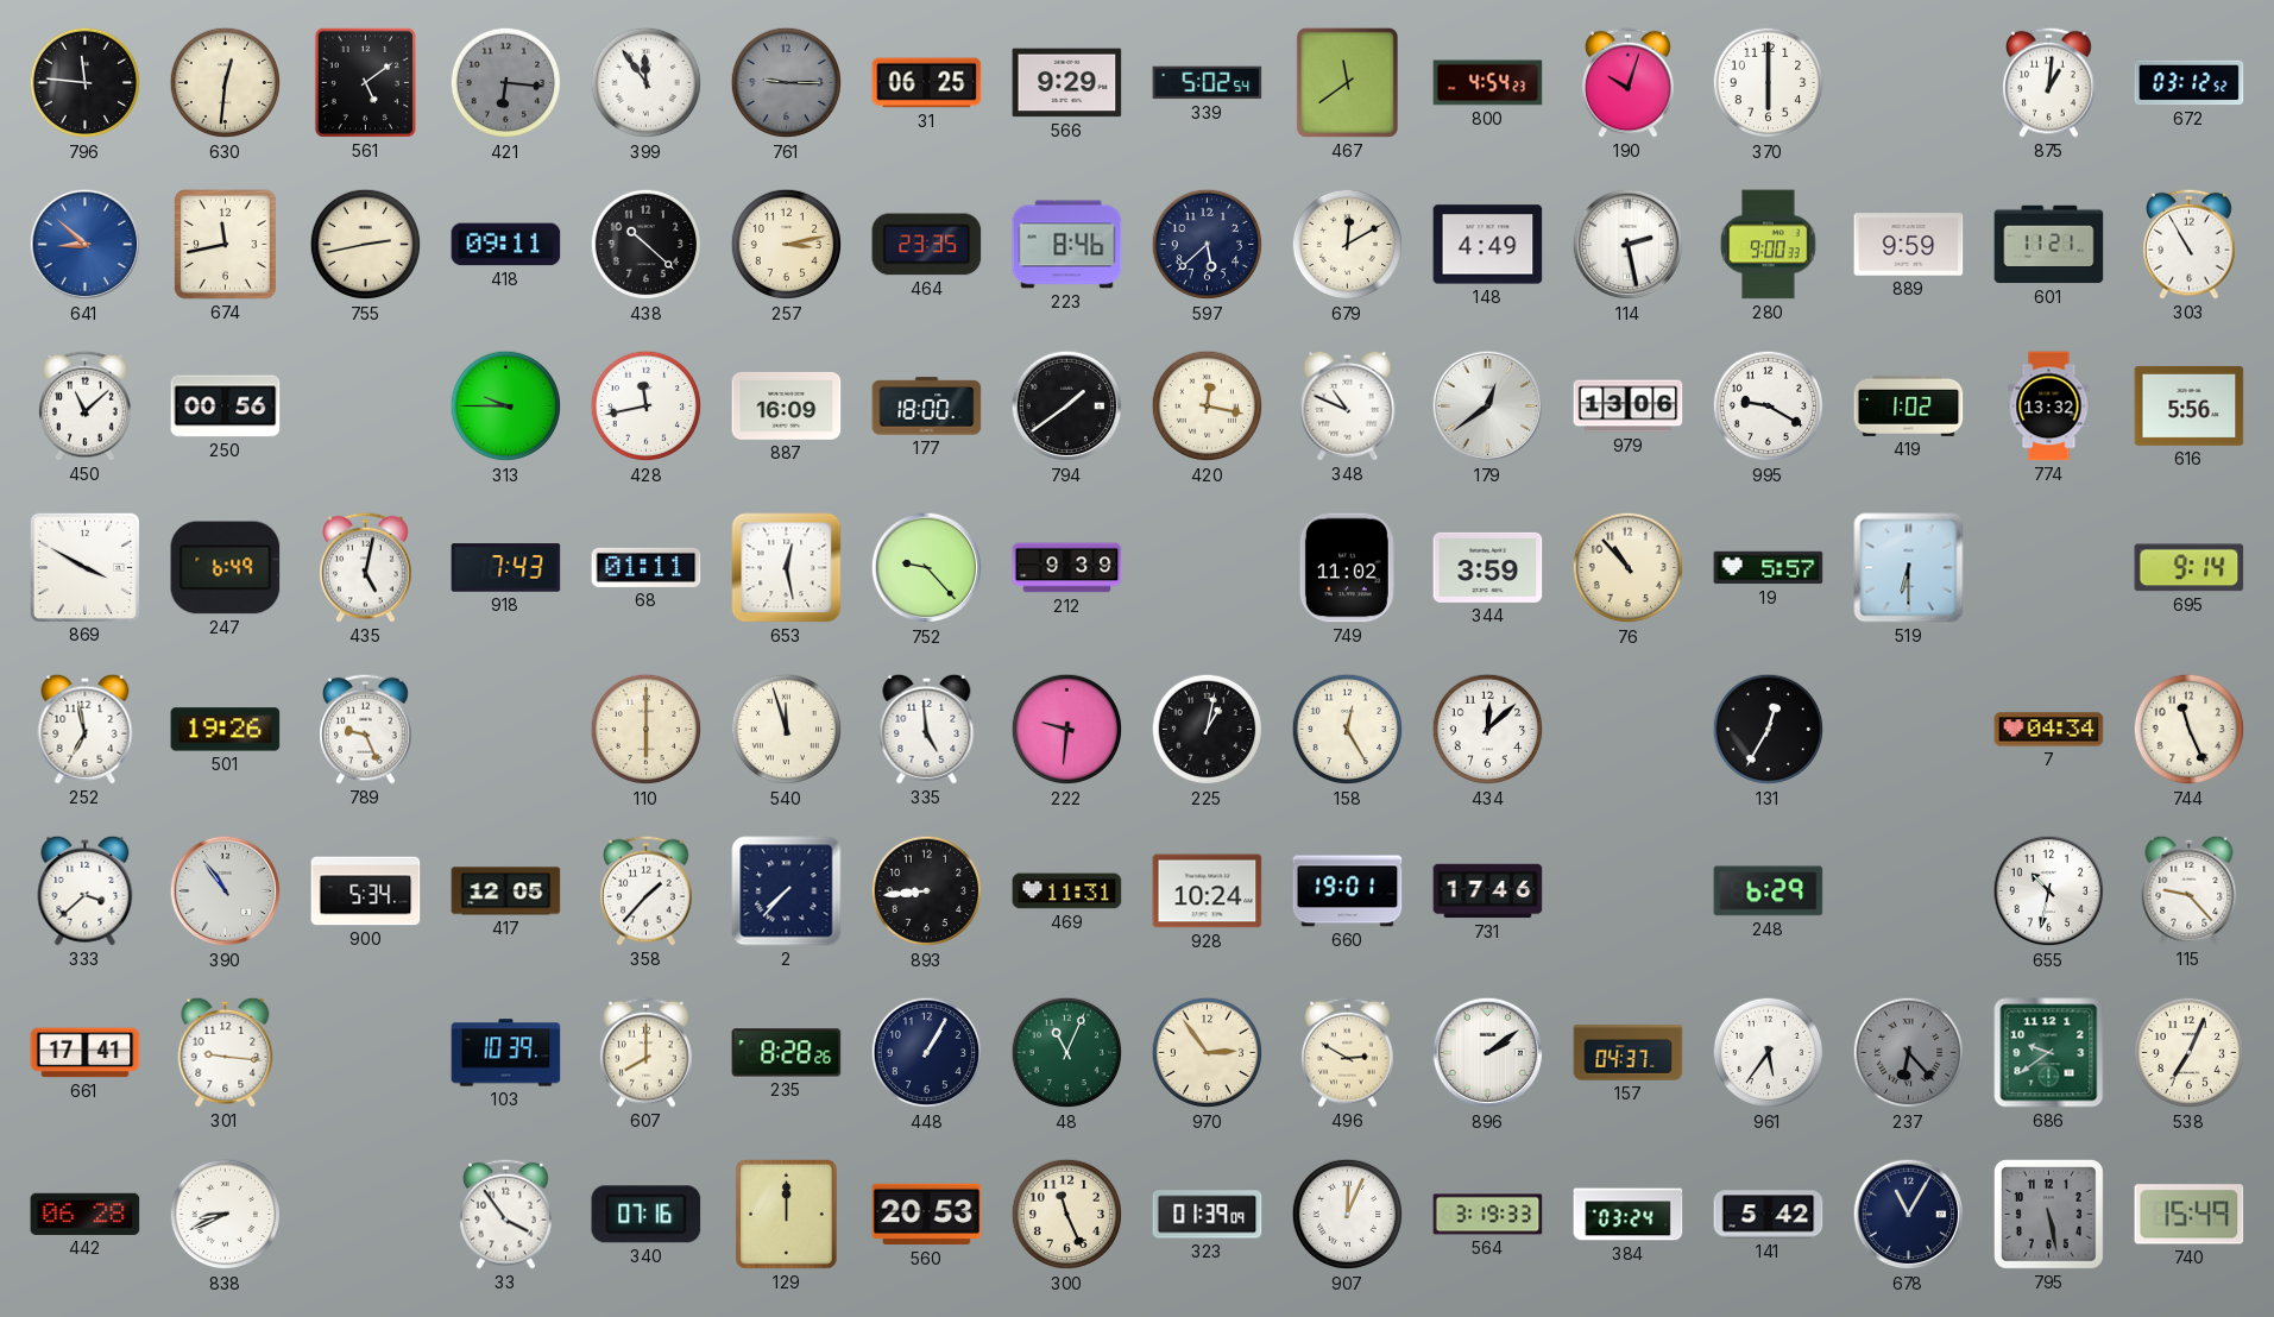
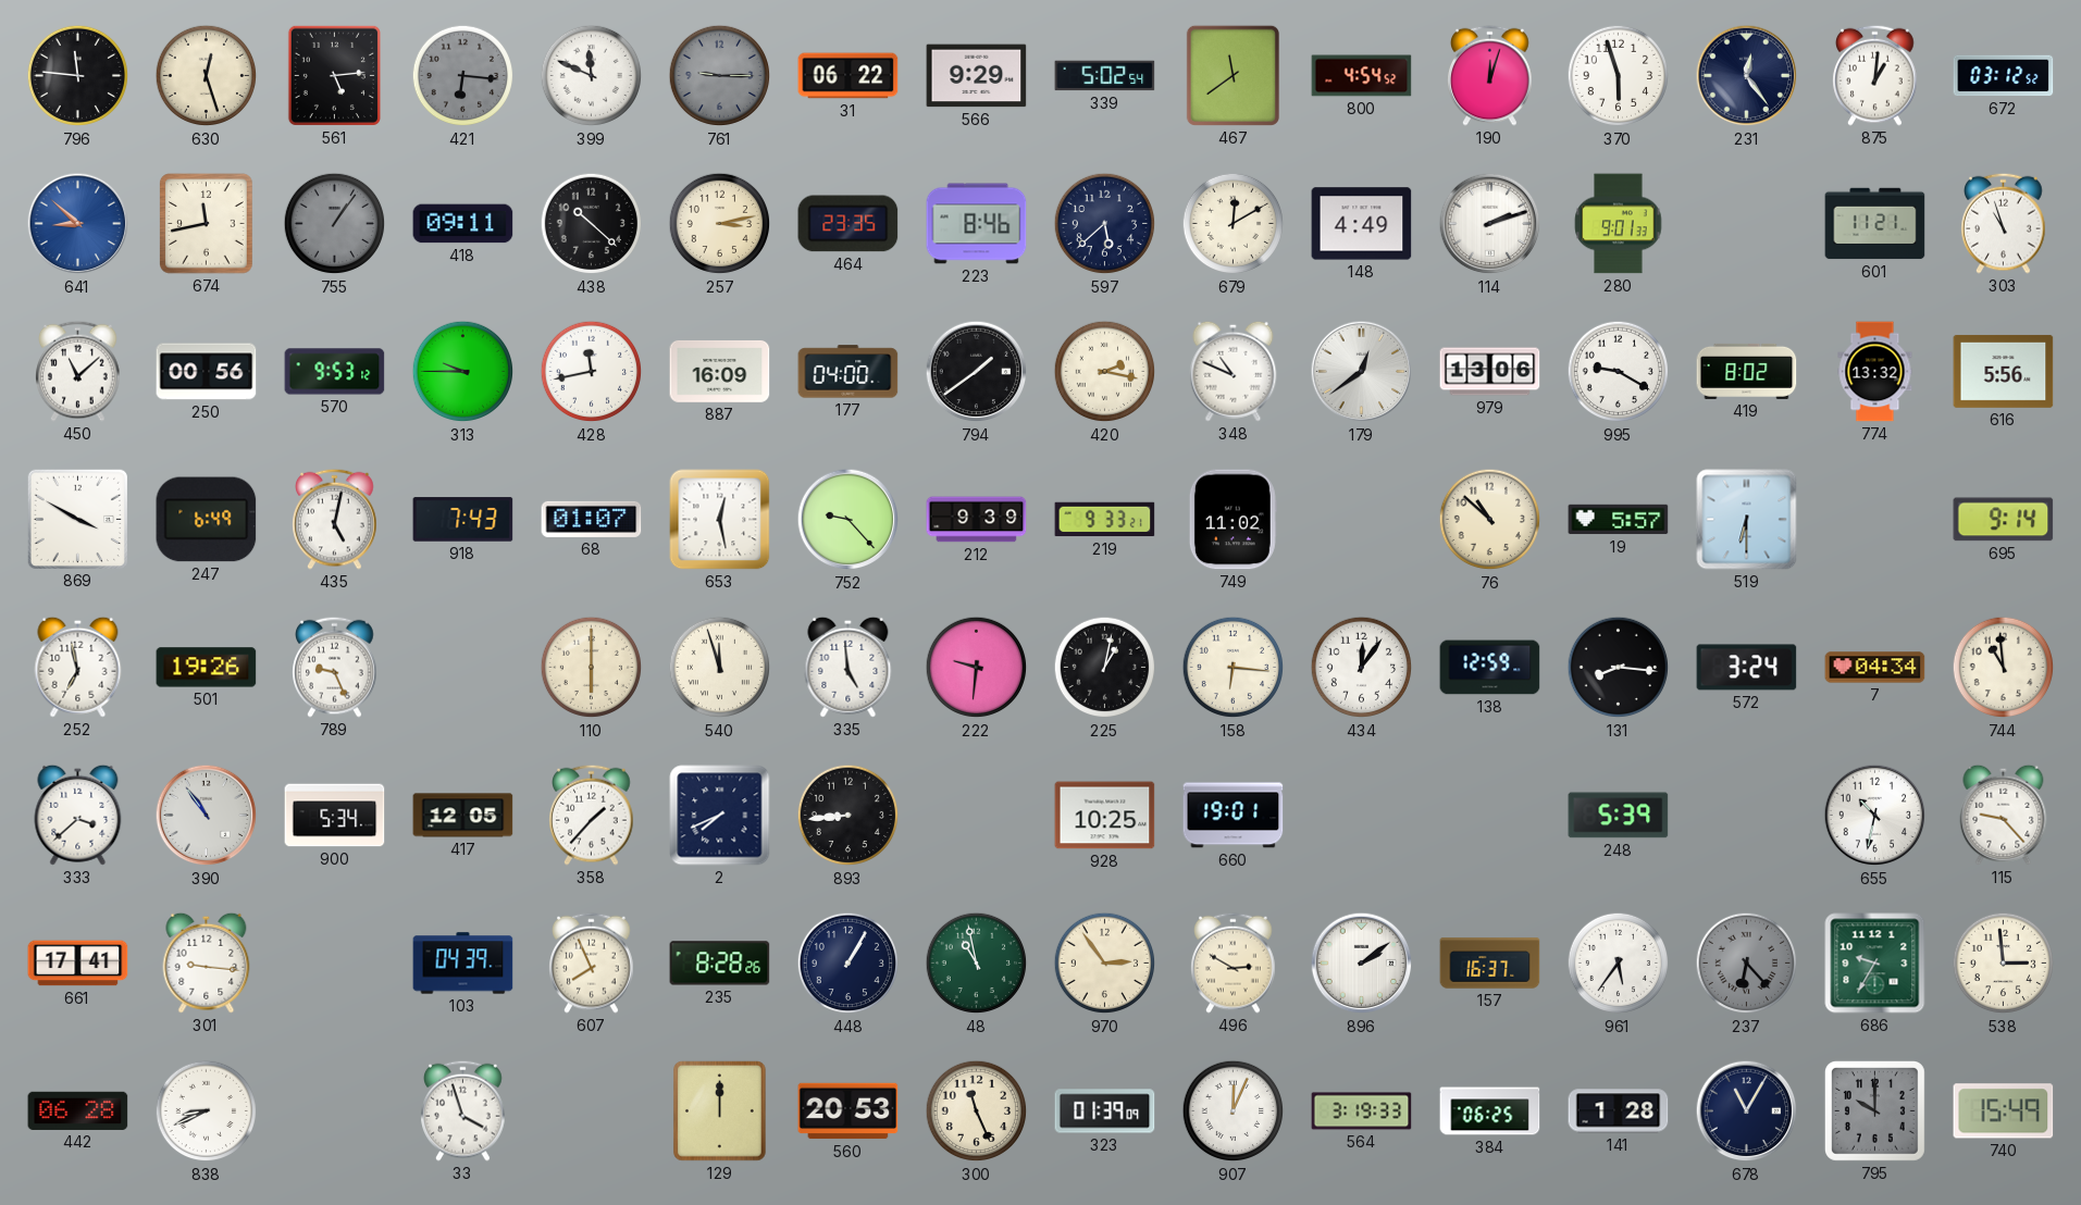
630: 12:31 -> 12:27 (207, 76)
561: 5:09 -> 5:14 (334, 75)
399: 11:54 -> 11:49 (592, 76)
31: 06:25 -> 06:22 (848, 76)
800: 4:54:23 -> 4:54:52 (1362, 76)
190: 10:03 -> 12:03 (1490, 75)
370: 6:00 -> 5:57 (1619, 76)
231: none -> 12:24 (1747, 76)
755: 2:43 -> 1:06 (335, 224)
755 dial: cream -> grey (335, 224)
114: 2:28 -> 2:12 (1490, 224)
280: 9:00 -> 9:01 (1619, 224)
889: 9:59 -> none (1909, 245)
303: 10:55 -> 10:57 (2004, 223)
570: none -> 9:53 (335, 372)
177: 18:00 -> 04:00 (848, 372)
420: 12:17 -> 2:17 (1105, 372)
419: 1:02 -> 8:02 (1747, 371)
68: 01:11 -> 01:07 (592, 519)
219: none -> 9:33 (1105, 520)
344: 3:59 -> none (1488, 567)
76: 10:53 -> 10:52 (1490, 520)
158: 12:25 -> 6:16 (1234, 668)
434: 12:08 -> 12:06 (1362, 668)
138: none -> 12:59 (1490, 668)
131: 12:35 -> 8:16 (1619, 668)
572: none -> 3:24 (1747, 668)
744: 11:26 -> 10:59 (2004, 668)
2: 7:37 -> 7:41 (720, 816)
469: 11:31 -> none (1067, 891)
928: 10:24 -> 10:25 (1105, 816)
731: 17:46 -> none (1488, 891)
248: 6:29 -> 5:39 (1619, 816)
103: 10:39 -> 04:39 (463, 964)
607: 8:00 -> 7:56 (592, 962)
48: 11:04 -> 10:58 (977, 964)
157: 04:37 -> 16:37 (1490, 964)
686: 9:39 -> 9:35 (1875, 964)
538: 7:04 -> 2:59 (2004, 964)
33: 3:54 -> 3:57 (463, 1110)
340: 07:16 -> none (647, 1215)
384: 03:24 -> 06:25 (1490, 1111)
141: 5:42 -> 1:28 (1619, 1111)
795: 5:28 -> 10:00 (1874, 1110)
